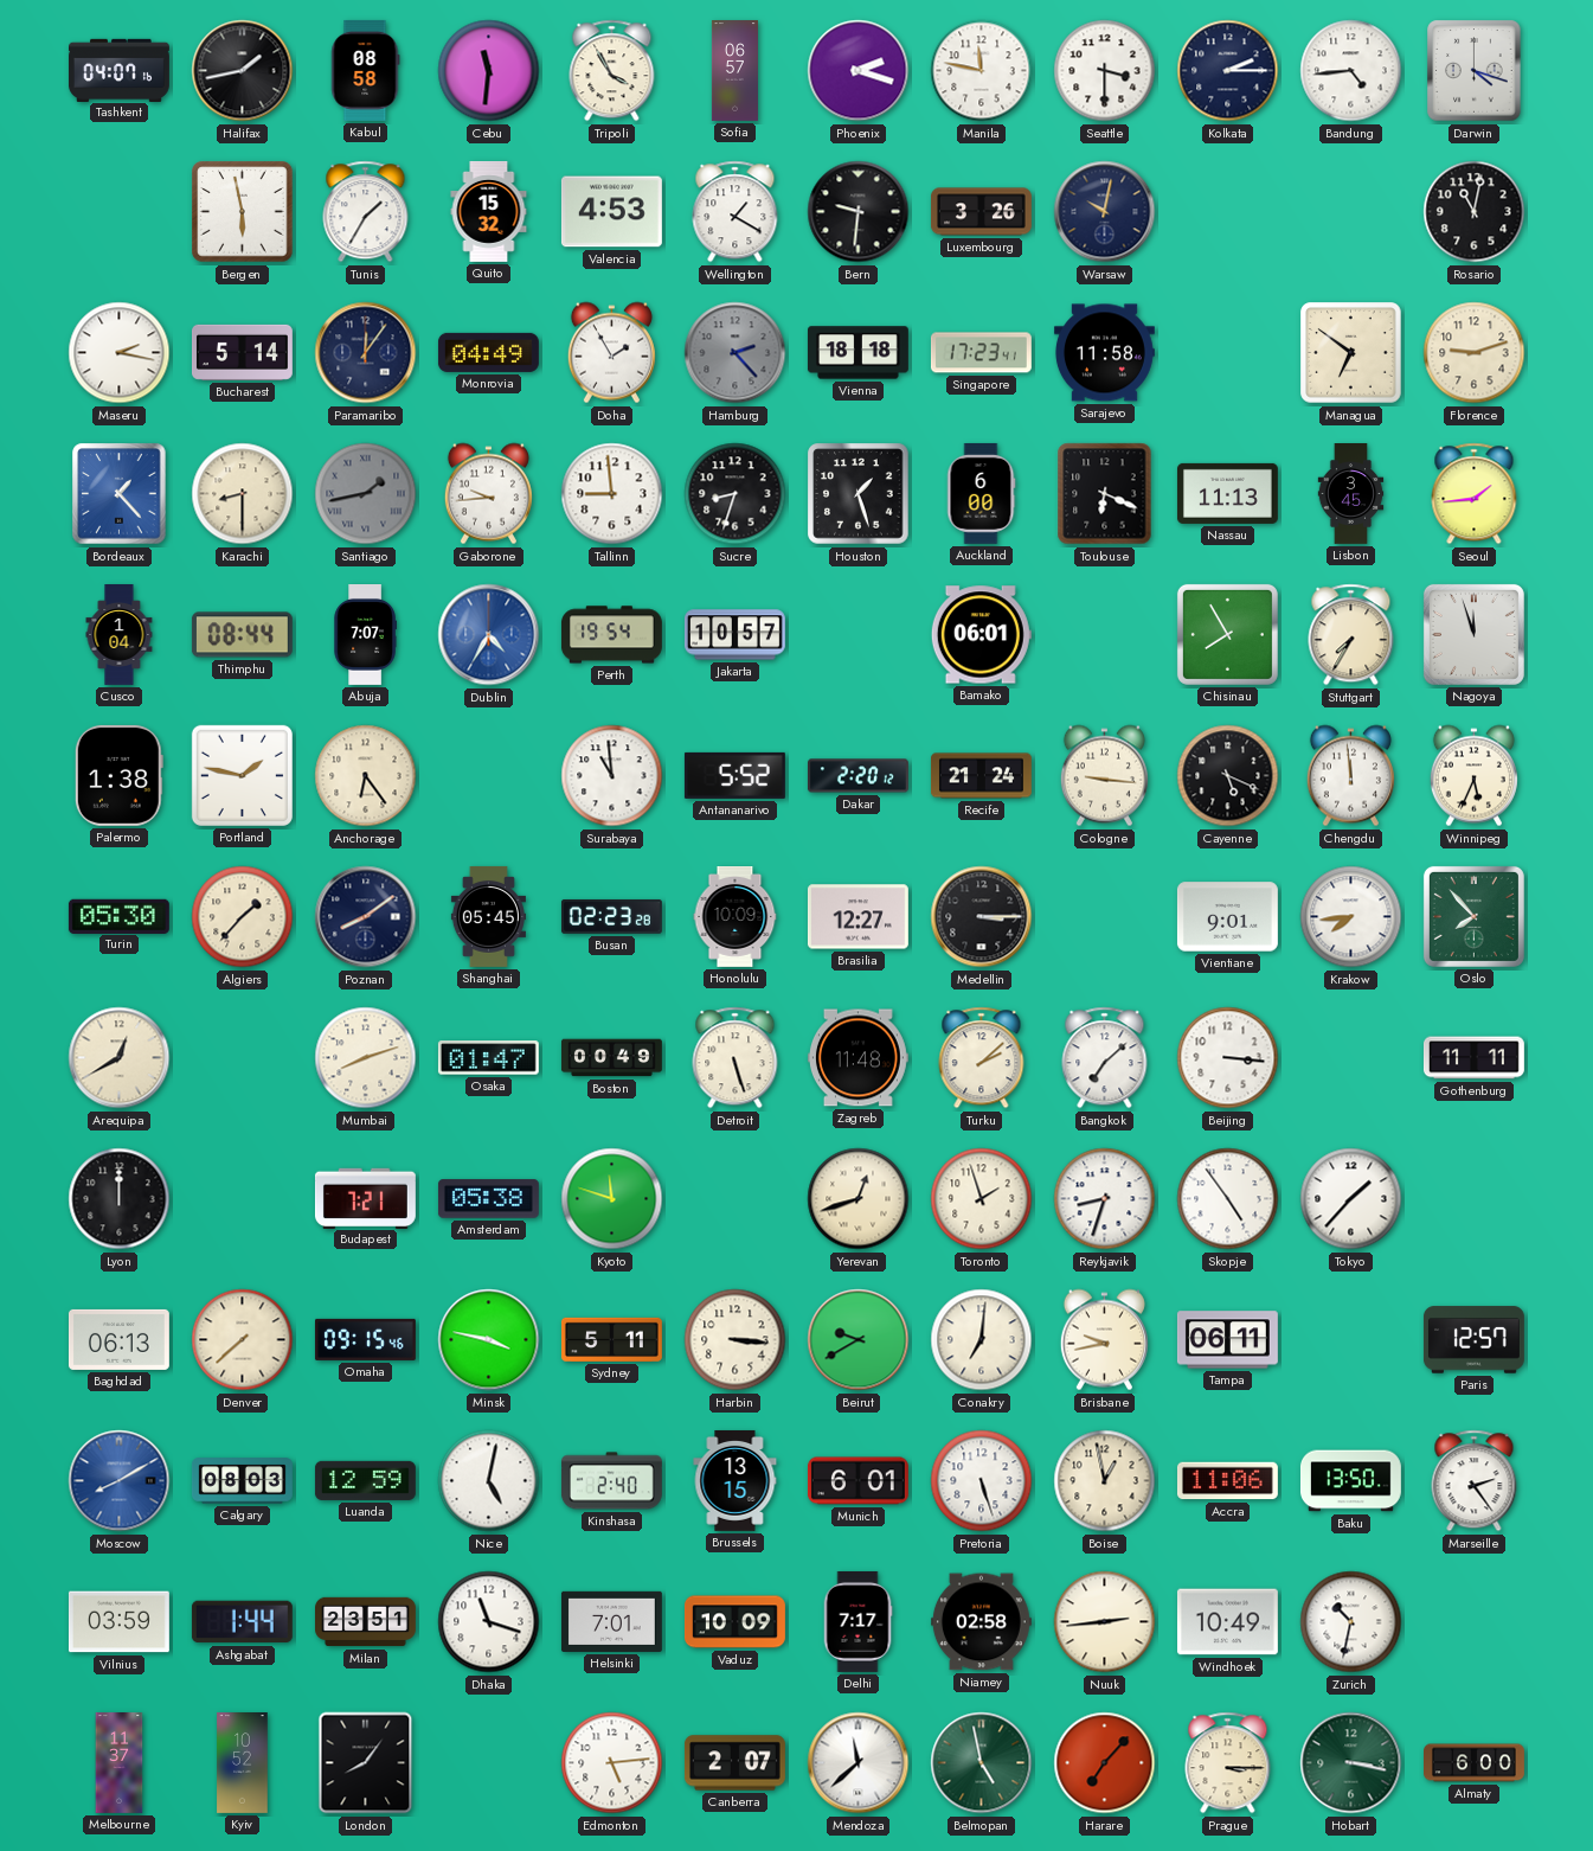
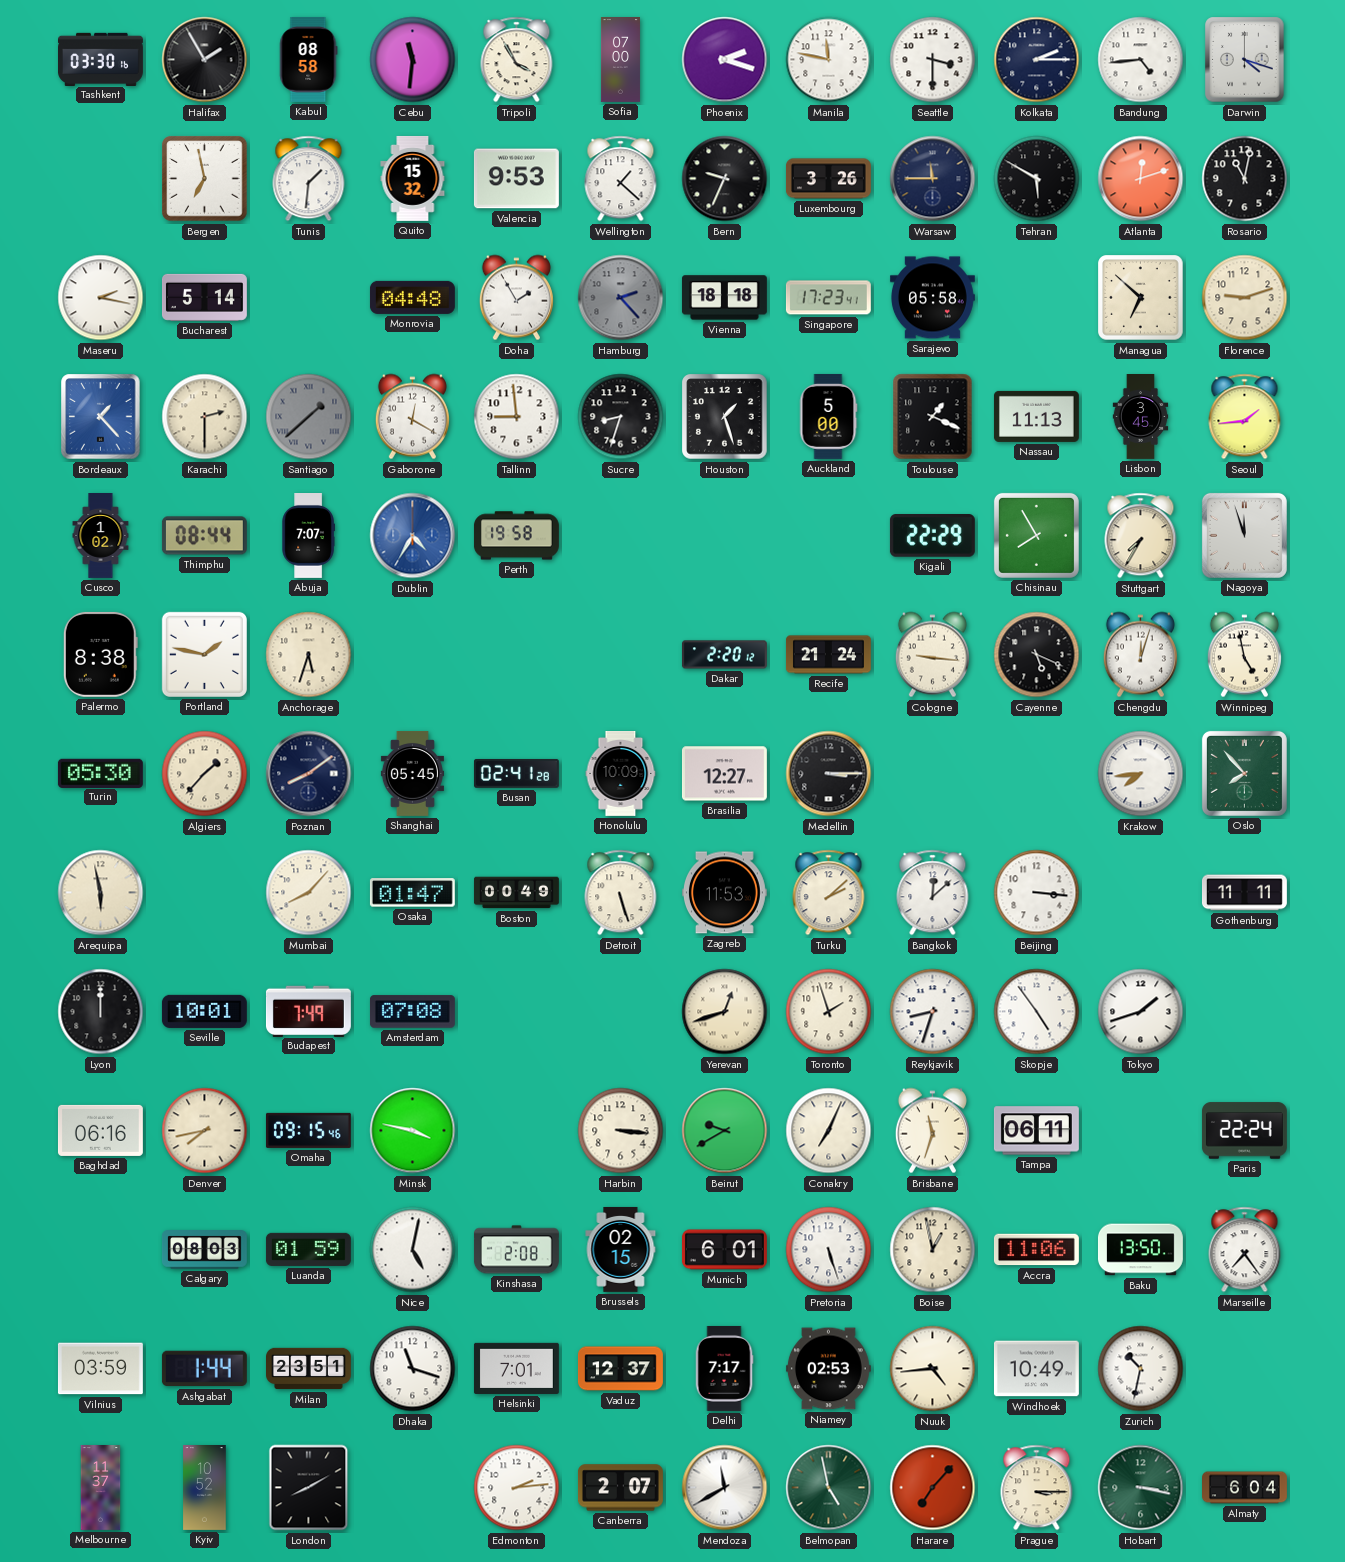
Tashkent: 04:07 -> 03:30 (101, 59)
Halifax: 1:43 -> 1:55 (205, 60)
Sofia: 06:57 -> 07:00 (620, 60)
Bergen: 5:58 -> 6:58 (205, 179)
Tunis: 1:35 -> 1:31 (309, 179)
Valencia: 4:53 -> 9:53 (516, 179)
Wellington: 1:20 -> 1:22 (621, 179)
Bern: 9:31 -> 9:34 (725, 179)
Warsaw: 10:02 -> 11:45 (933, 179)
Tehran: none -> 5:50 (1037, 179)
Atlanta: none -> 12:12 (1141, 179)
Paramaribo: 12:06 -> none (366, 353)
Monrovia: 04:49 -> 04:48 (412, 297)
Sarajevo: 11:58 -> 05:58 (932, 298)
Managua: 6:51 -> 6:52 (1141, 298)
Karachi: 8:30 -> 2:30 (205, 417)
Santiago: 1:43 -> 1:38 (309, 417)
Gaborone: 9:44 -> 12:20 (412, 417)
Auckland: 6:00 -> 5:00 (828, 416)
Toulouse: 6:19 -> 1:19 (933, 417)
Cusco: 1:04 -> 1:02 (101, 536)
Perth: 19:54 -> 19:58 (516, 536)
Jakarta: 10:57 -> none (734, 635)
Bamako: 06:01 -> none (981, 635)
Kigali: none -> 22:29 (932, 536)
Palermo: 1:38 -> 8:38 (100, 654)
Anchorage: 6:24 -> 5:33 (309, 655)
Surabaya: 10:59 -> none (612, 776)
Antananarivo: 5:52 -> none (734, 775)
Chengdu: 11:59 -> 12:03 (1140, 655)
Winnipeg: 5:34 -> 4:58 (1244, 655)
Busan: 02:23 -> 02:41 (516, 774)
Vientiane: 9:01 -> none (1227, 917)
Arequipa: 12:40 -> 5:58 (101, 893)
Mumbai: 8:12 -> 8:07 (309, 893)
Zagreb: 11:48 -> 11:53 (724, 893)
Bangkok: 7:08 -> 12:08 (933, 893)
Seville: none -> 10:01 (204, 1011)
Budapest: 7:21 -> 7:49 (308, 1011)
Amsterdam: 05:38 -> 07:08 (412, 1012)
Kyoto: 11:48 -> none (612, 1199)
Tokyo: 1:37 -> 1:42 (1141, 1012)
Baghdad: 06:13 -> 06:16 (100, 1130)
Denver: 7:38 -> 7:43 (205, 1131)
Sydney: 5:11 -> none (611, 1339)
Conakry: 7:01 -> 7:04 (829, 1131)
Brisbane: 9:43 -> 11:33 (932, 1131)
Paris: 12:57 -> 22:24 (1244, 1131)
Moscow: 8:10 -> none (120, 1481)
Luanda: 12:59 -> 01:59 (308, 1249)
Kinshasa: 2:40 -> 2:08 (516, 1250)
Brussels: 13:15 -> 02:15 (621, 1249)
Marseille: 2:24 -> 7:24 (1245, 1250)
Vaduz: 10:09 -> 12:37 (620, 1369)
Niamey: 02:58 -> 02:53 (828, 1369)
Nuuk: 2:44 -> 4:44 (933, 1369)
London: 8:06 -> 8:10 (309, 1488)
Edmonton: 5:14 -> 2:14 (517, 1488)
Mendoza: 11:38 -> 11:40 (725, 1488)
Almaty: 6:00 -> 6:04 (1245, 1488)
